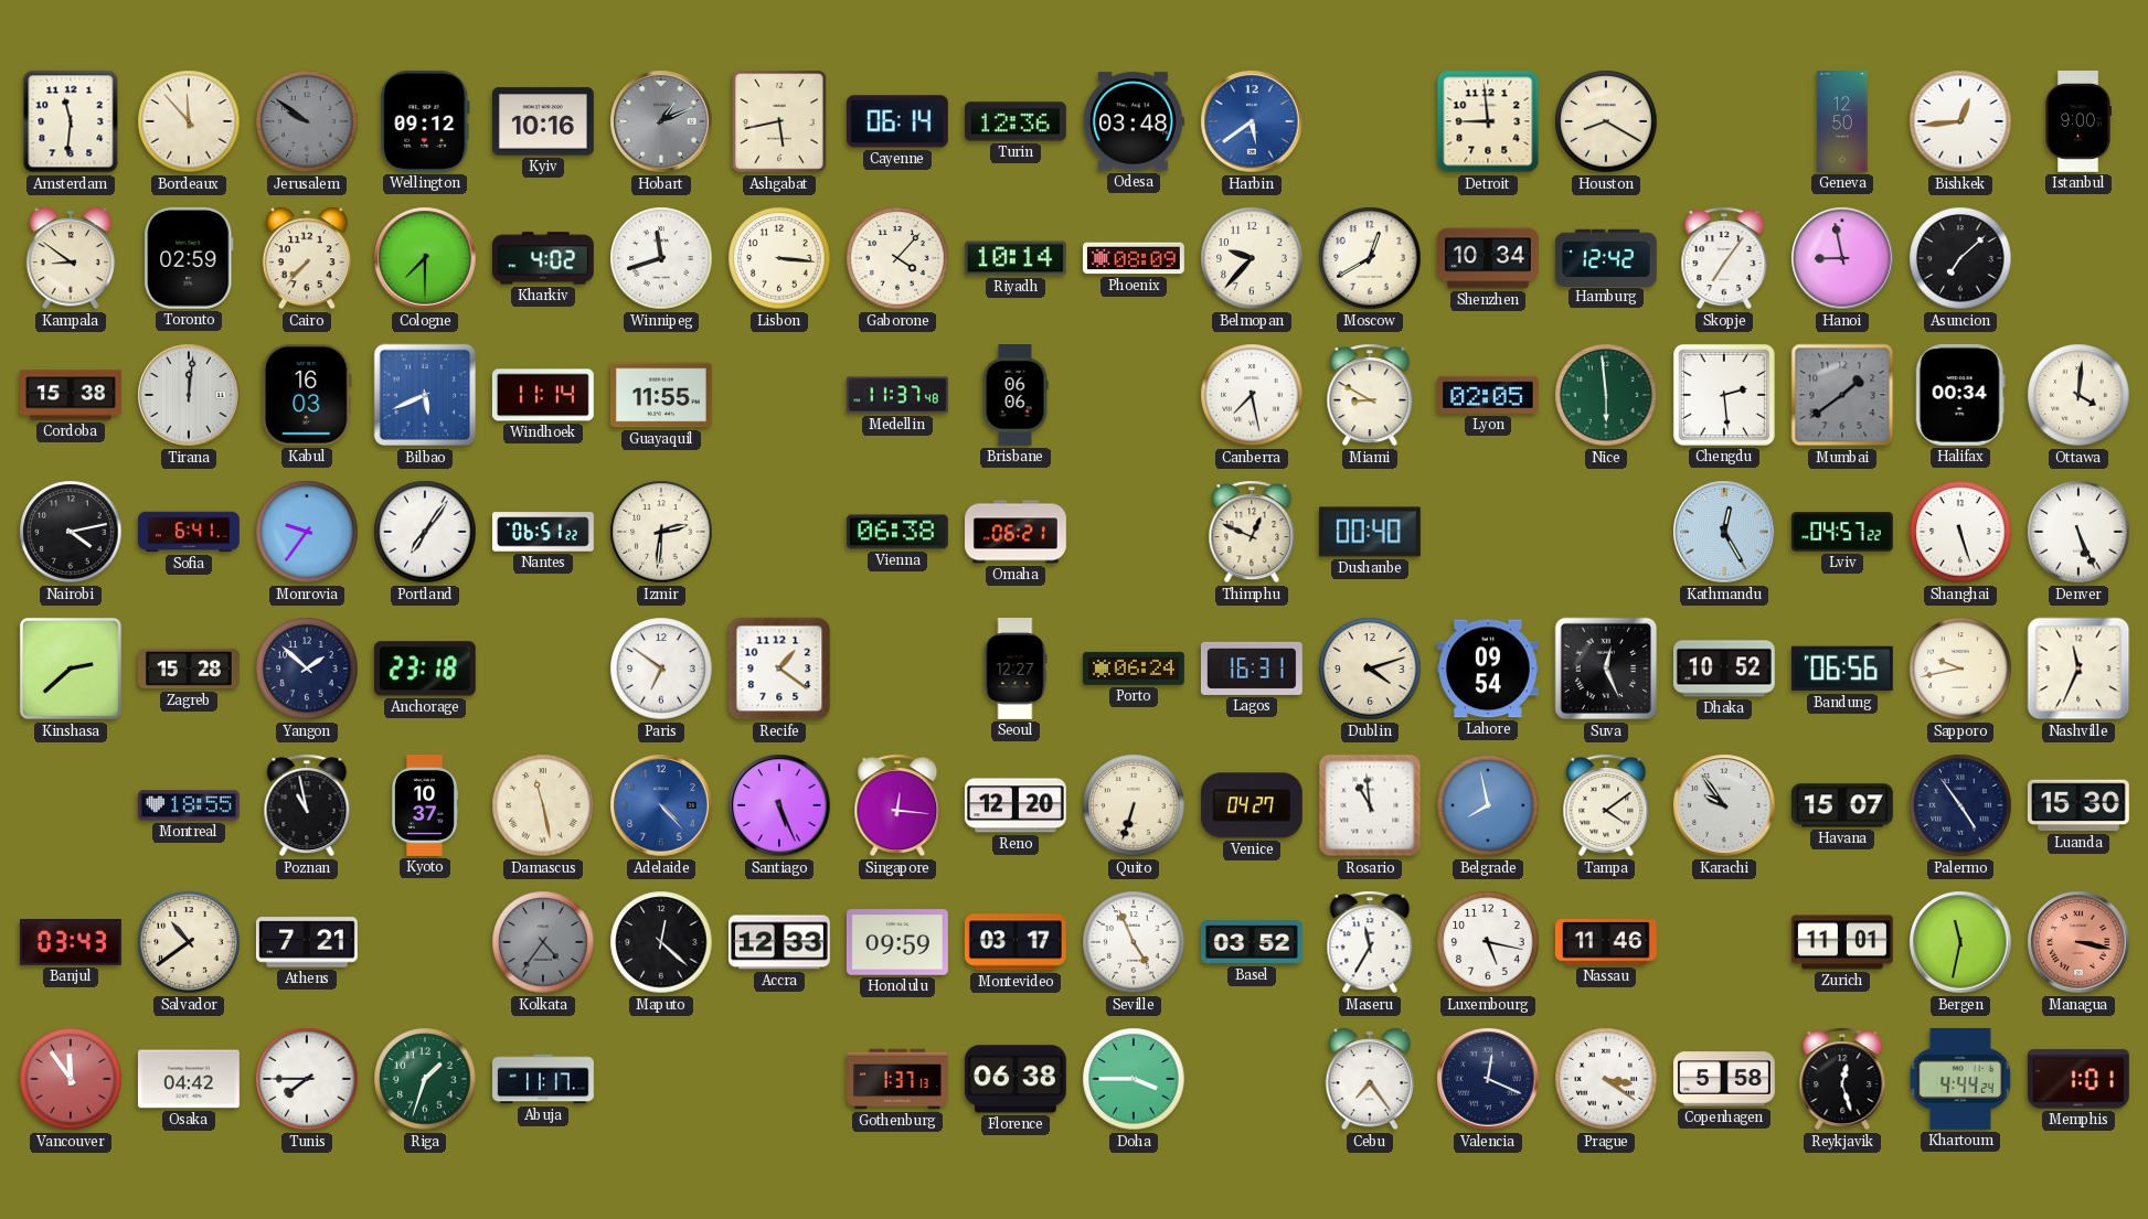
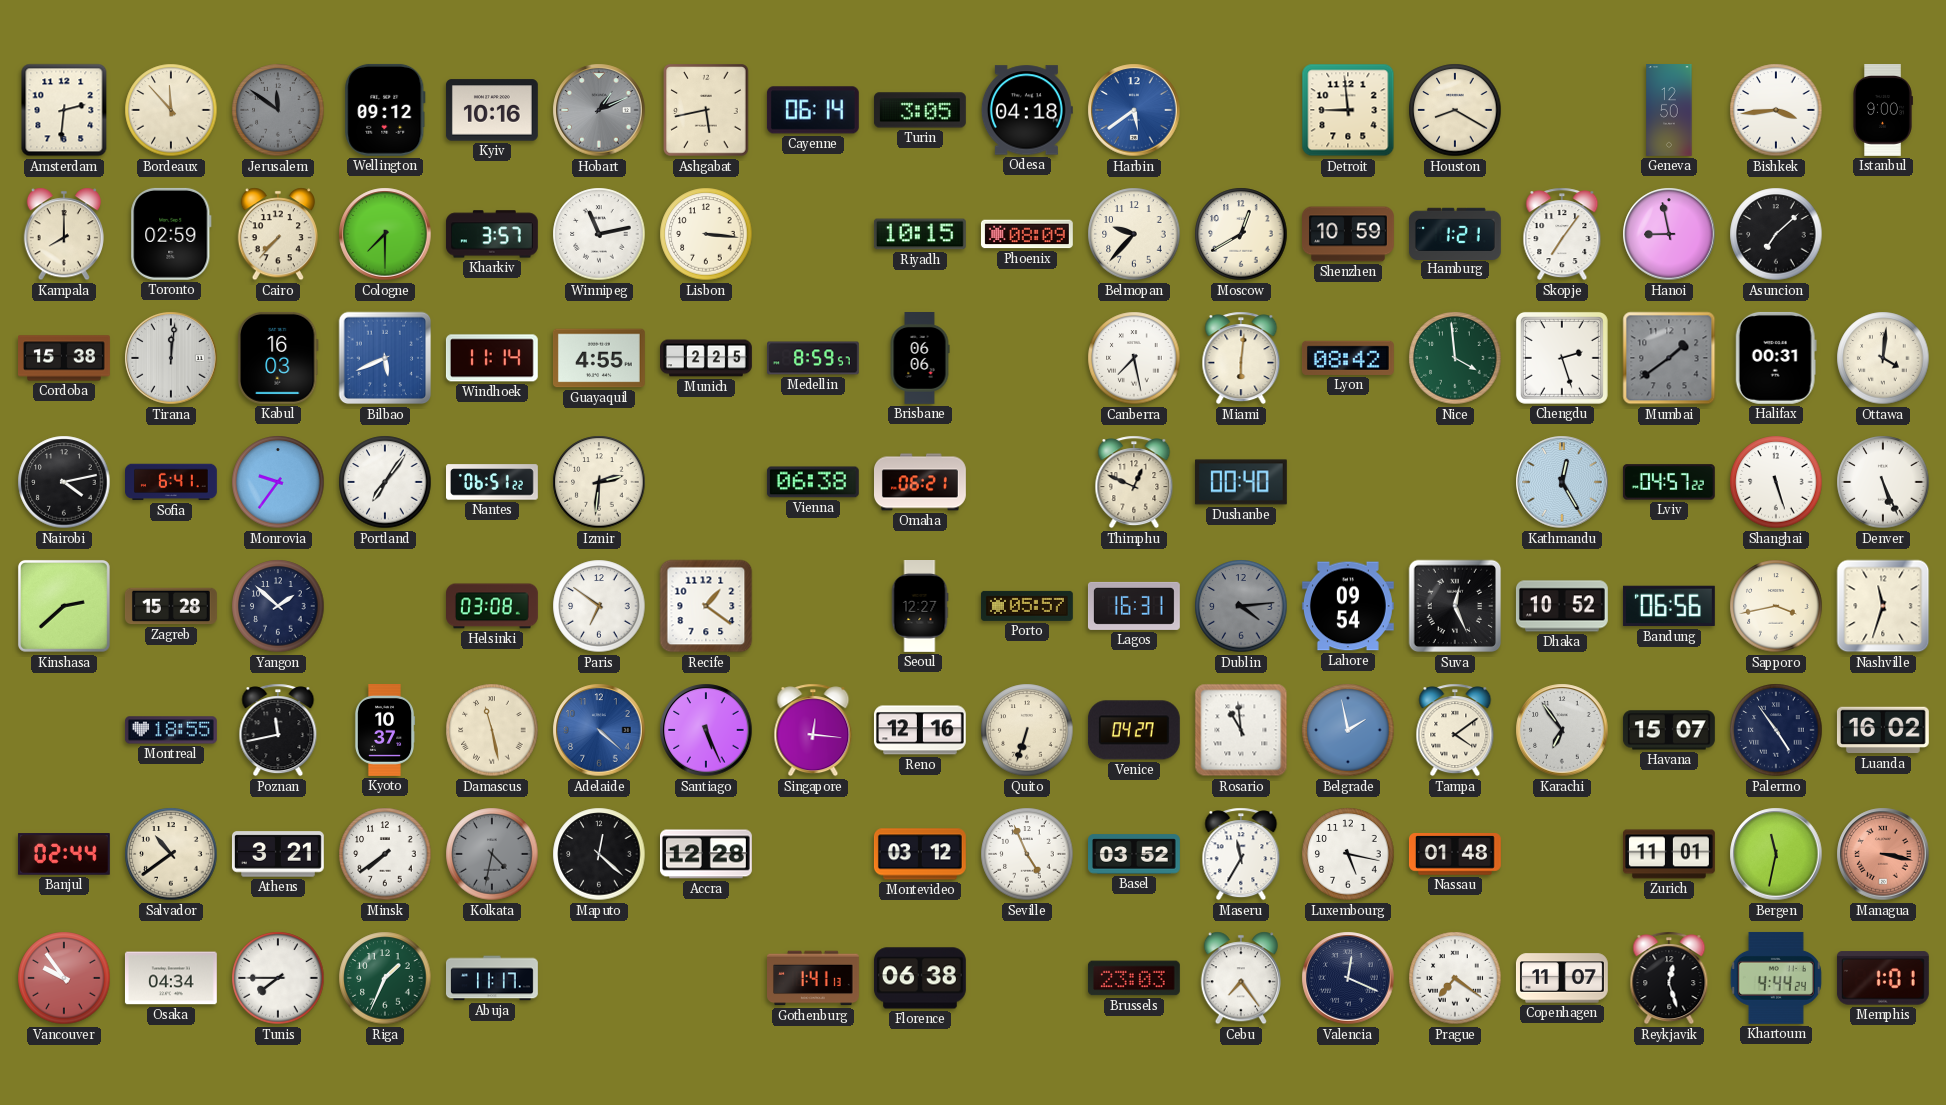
Amsterdam: 11:31 -> 2:31 (64, 110)
Jerusalem: 9:51 -> 11:51 (278, 110)
Turin: 12:36 -> 3:05 (920, 110)
Odesa: 03:48 -> 04:18 (1027, 110)
Bishkek: 12:44 -> 3:44 (1776, 110)
Kampala: 8:51 -> 8:00 (64, 234)
Kharkiv: 4:02 -> 3:57 (492, 234)
Winnipeg: 11:42 -> 11:13 (599, 234)
Gaborone: 4:07 -> none (897, 258)
Riyadh: 10:14 -> 10:15 (920, 234)
Shenzhen: 10:34 -> 10:59 (1349, 234)
Hamburg: 12:42 -> 1:21 (1455, 233)
Guayaquil: 11:55 -> 4:55 (599, 358)
Munich: none -> 2:25 (707, 358)
Medellin: 11:37 -> 8:59 (814, 358)
Miami: 8:50 -> 6:01 (1241, 358)
Lyon: 02:05 -> 08:42 (1348, 358)
Nice: 5:59 -> 3:59 (1455, 358)
Chengdu: 2:29 -> 2:27 (1562, 358)
Halifax: 00:34 -> 00:31 (1776, 358)
Anchorage: 23:18 -> none (425, 669)
Helsinki: none -> 03:08 (493, 606)
Porto: 06:24 -> 05:57 (1027, 606)
Dublin: 4:12 -> 4:14 (1241, 606)
Dublin dial: cream -> grey (1241, 606)
Sapporo: 9:43 -> 3:43 (1776, 606)
Nashville: 11:34 -> 11:33 (1883, 606)
Poznan: 10:58 -> 11:43 (278, 730)
Adelaide: 4:23 -> 4:22 (599, 730)
Reno: 12:20 -> 12:16 (920, 730)
Belgrade: 7:58 -> 1:58 (1348, 730)
Karachi: 9:54 -> 6:54 (1562, 730)
Luanda: 15:30 -> 16:02 (1883, 730)
Banjul: 03:43 -> 02:44 (64, 854)
Athens: 7:21 -> 3:21 (278, 854)
Minsk: none -> 7:39 (385, 854)
Kolkata: 4:36 -> 4:32 (492, 854)
Accra: 12:33 -> 12:28 (707, 854)
Honolulu: 09:59 -> none (897, 942)
Montevideo: 03:17 -> 03:12 (920, 854)
Nassau: 11:46 -> 01:48 (1455, 855)
Vancouver: 11:54 -> 9:54 (64, 978)
Osaka: 04:42 -> 04:34 (171, 978)
Riga: 1:33 -> 1:34 (385, 978)
Gothenburg: 1:37 -> 1:41 (814, 978)
Doha: 3:45 -> none (1134, 1079)
Brussels: none -> 23:03 (1134, 978)
Prague: 3:21 -> 7:21 (1455, 978)
Copenhagen: 5:58 -> 11:07 (1562, 978)
